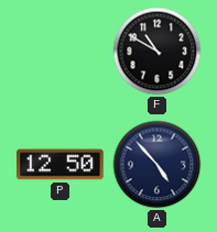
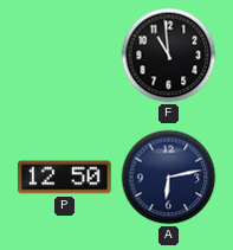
F: 10:50 -> 10:59 (169, 56)
A: 4:53 -> 6:13 (169, 178)
